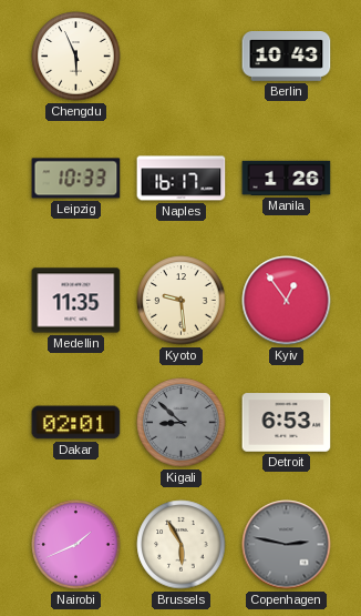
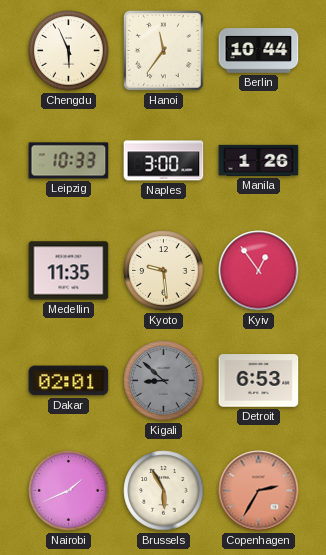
Hanoi: none -> 11:36 (164, 51)
Berlin: 10:43 -> 10:44 (259, 51)
Naples: 16:17 -> 3:00 (164, 161)
Copenhagen: 2:47 -> 2:35 (259, 491)
Copenhagen dial: grey -> salmon (259, 491)
